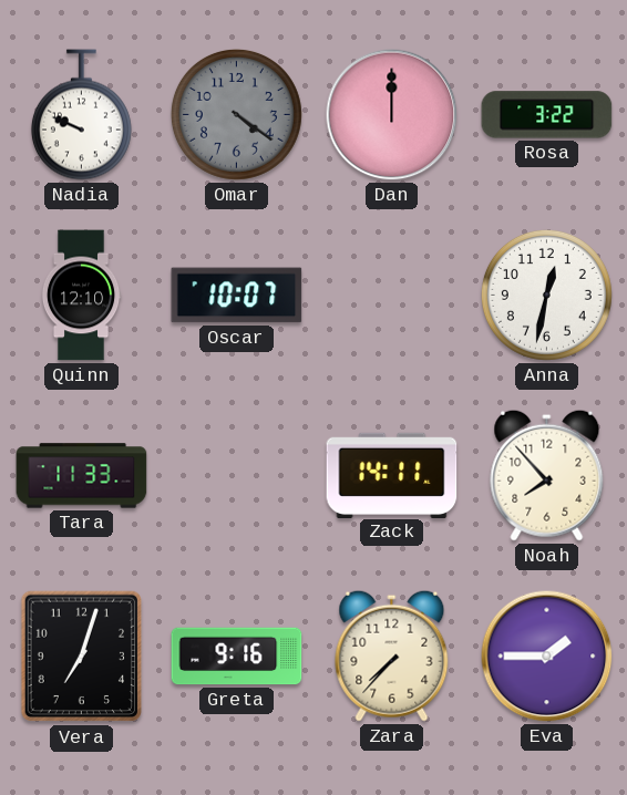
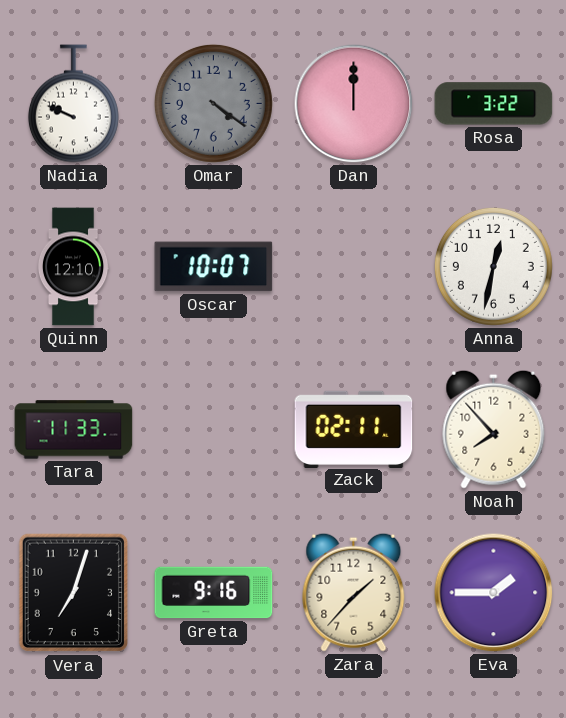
Zack: 14:11 -> 02:11 (354, 429)
Zara: 7:37 -> 1:37 (354, 592)
